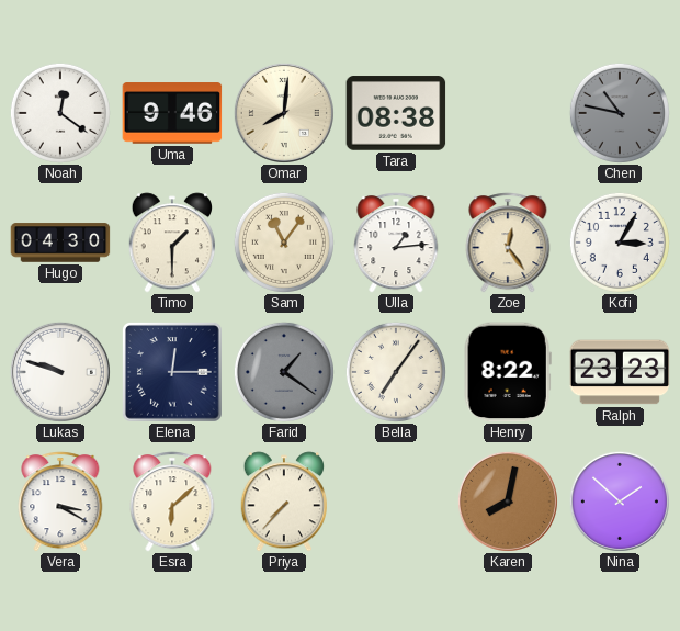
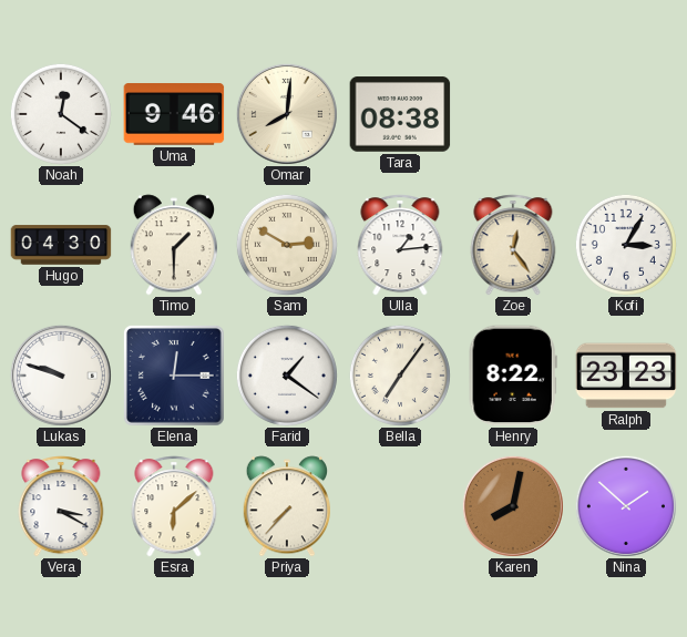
Chen: 10:47 -> none (620, 113)
Sam: 11:06 -> 2:50 (287, 245)
Farid dial: grey -> white (287, 376)
